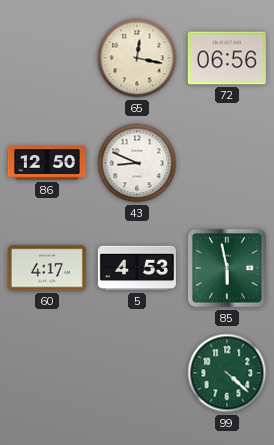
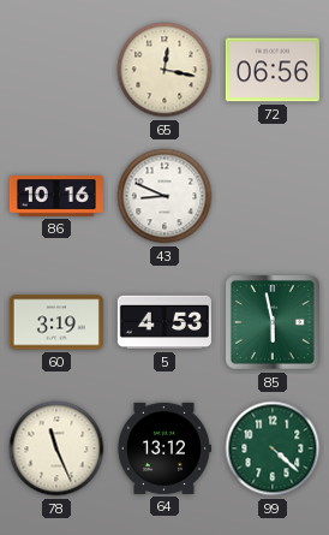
86: 12:50 -> 10:16 (56, 196)
60: 4:17 -> 3:19 (56, 322)
78: none -> 11:26 (56, 448)
64: none -> 13:12 (163, 448)
